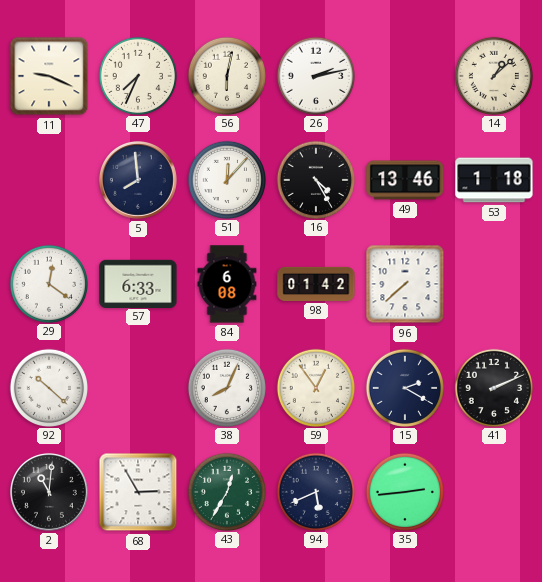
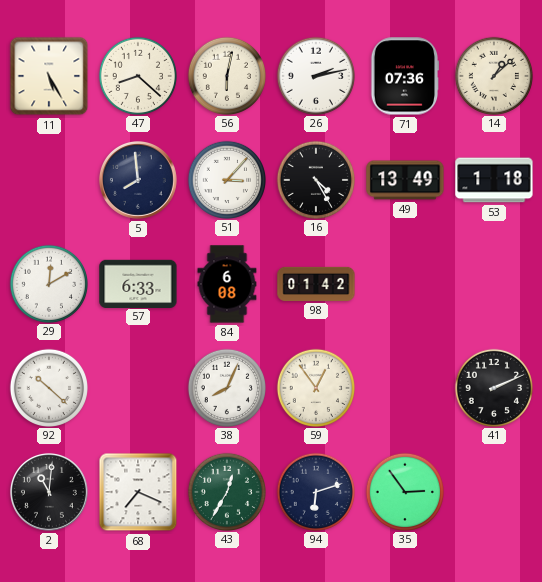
11: 9:19 -> 5:25 (49, 76)
47: 7:34 -> 8:22 (137, 75)
71: none -> 07:36 (405, 76)
51: 12:07 -> 3:07 (226, 179)
49: 13:46 -> 13:49 (405, 180)
29: 12:21 -> 12:10 (48, 283)
96: 7:38 -> none (405, 284)
15: 2:20 -> none (404, 387)
68: 2:55 -> 7:19 (138, 492)
94: 5:41 -> 6:12 (315, 491)
35: 2:44 -> 2:54 (404, 491)
